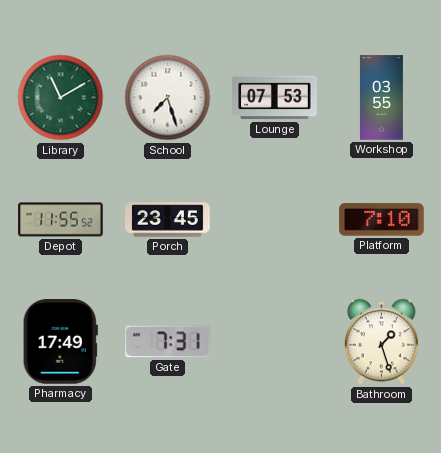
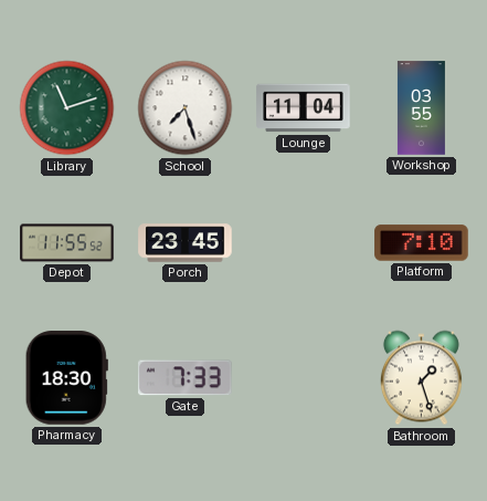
Library: 11:10 -> 11:12 (67, 108)
Lounge: 07:53 -> 11:04 (304, 108)
Pharmacy: 17:49 -> 18:30 (66, 378)
Gate: 7:31 -> 7:33 (186, 378)
